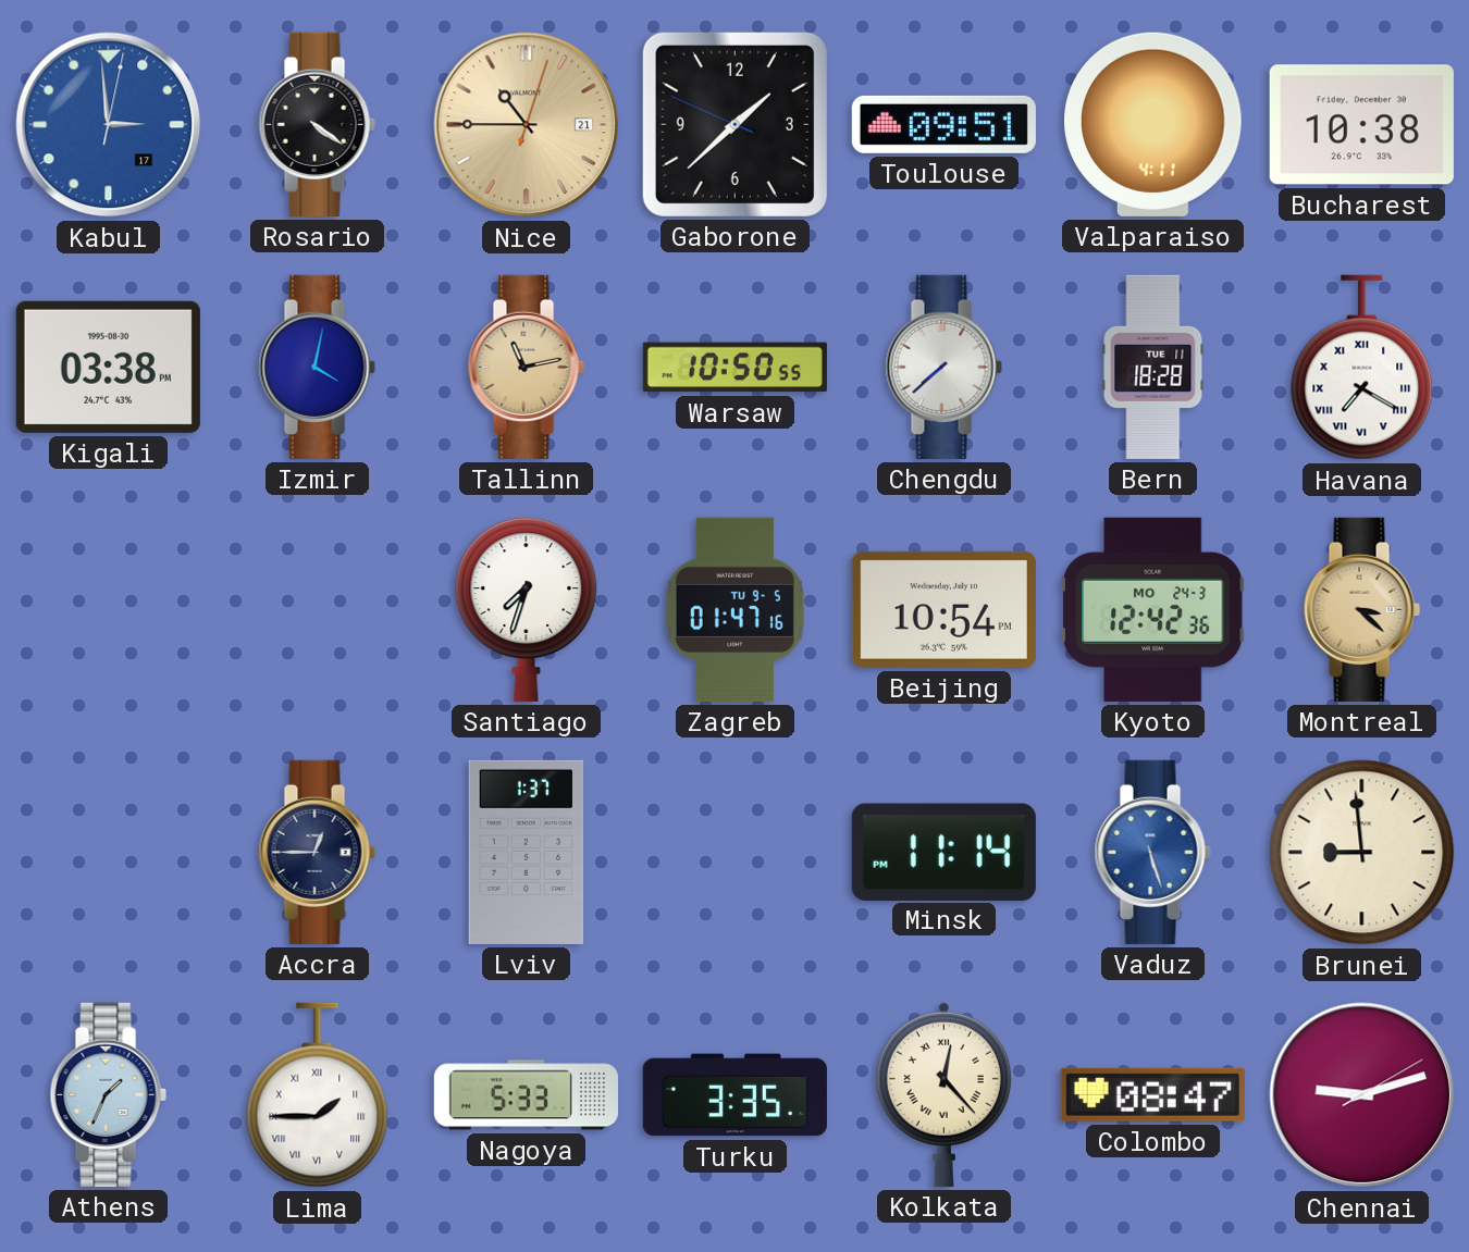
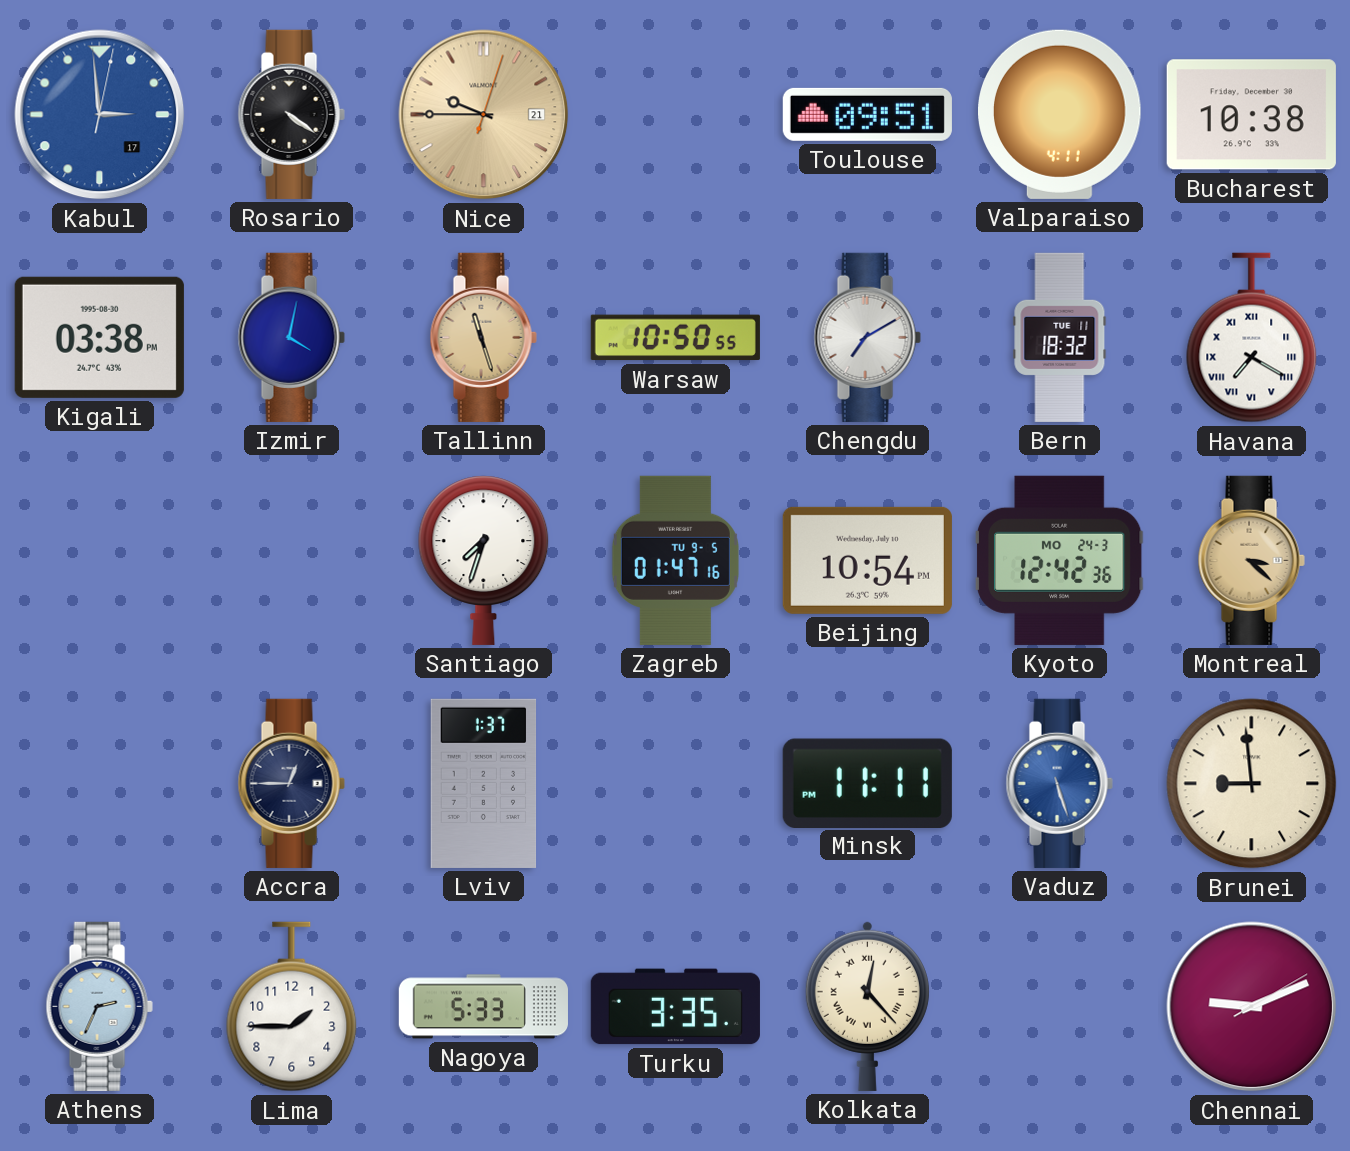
Nice: 10:45 -> 9:45 (484, 115)
Gaborone: 1:37 -> none (734, 124)
Tallinn: 11:13 -> 11:27 (483, 337)
Chengdu: 7:38 -> 7:10 (867, 337)
Bern: 18:28 -> 18:32 (1060, 337)
Minsk: 11:14 -> 11:11 (867, 783)
Athens: 1:34 -> 2:34 (99, 1006)
Lima numerals: Roman -> Arabic (292, 1007)
Colombo: 08:47 -> none (1152, 1094)
Chennai: 9:12 -> 9:11 (1252, 1007)
